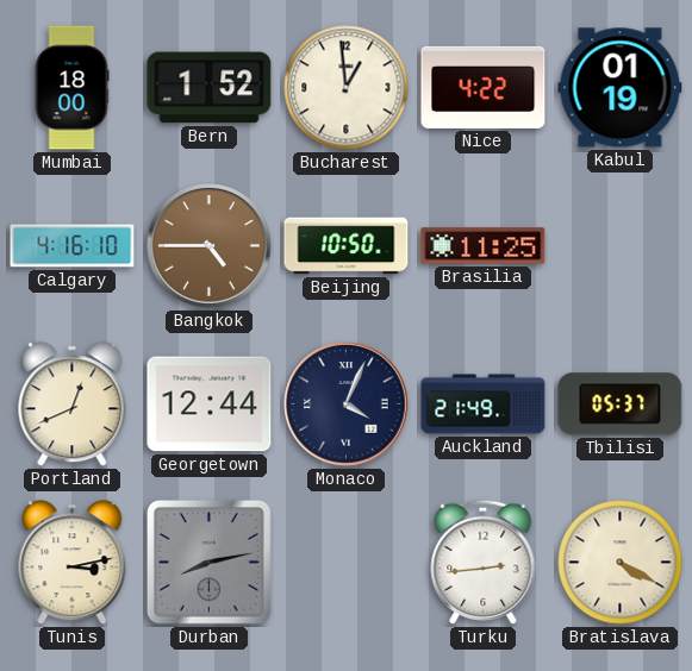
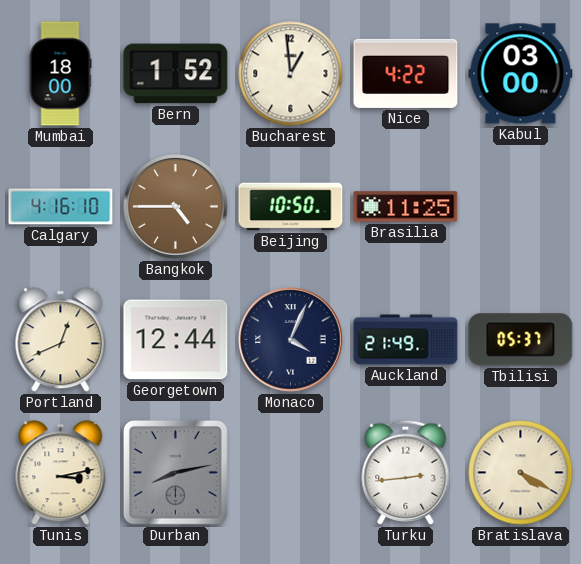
Kabul: 01:19 -> 03:00 (521, 74)
